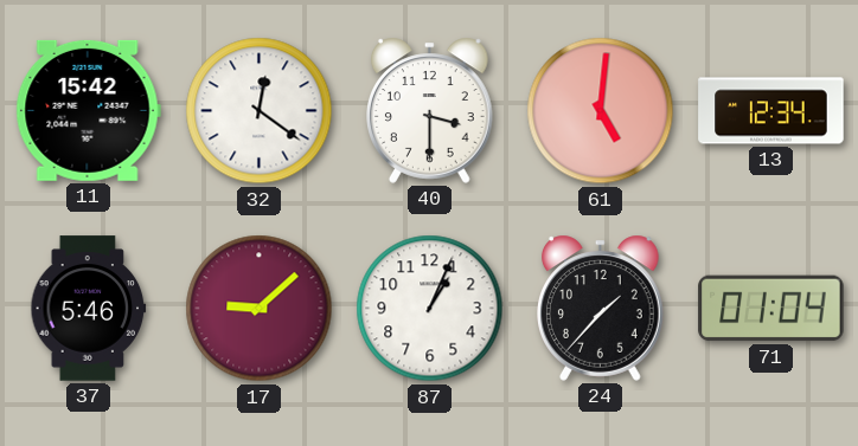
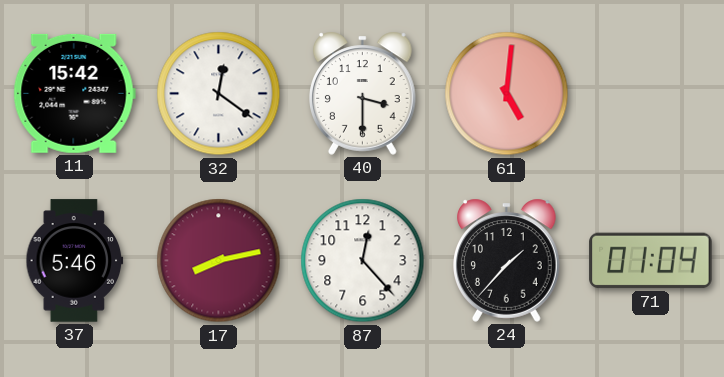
13: 12:34 -> none (771, 111)
17: 9:08 -> 8:13 (219, 261)
87: 1:04 -> 12:23 (363, 261)
